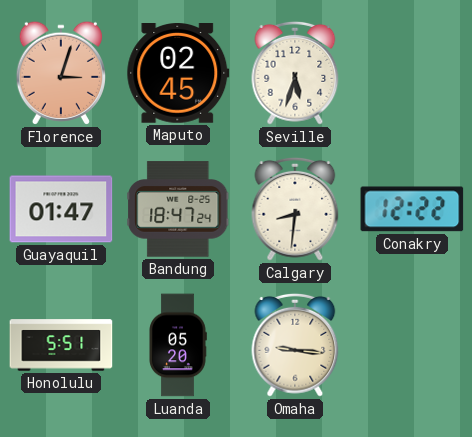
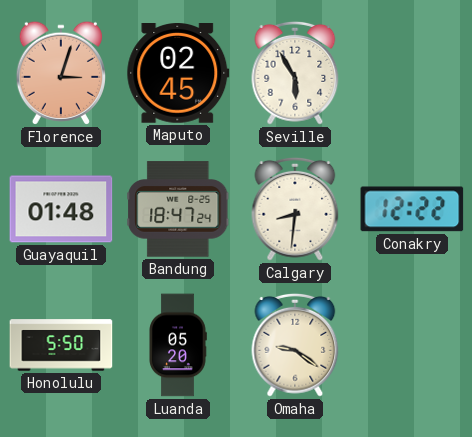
Seville: 5:33 -> 5:55 (295, 73)
Guayaquil: 01:47 -> 01:48 (61, 209)
Honolulu: 5:51 -> 5:50 (61, 345)
Omaha: 9:16 -> 9:21 (295, 345)
